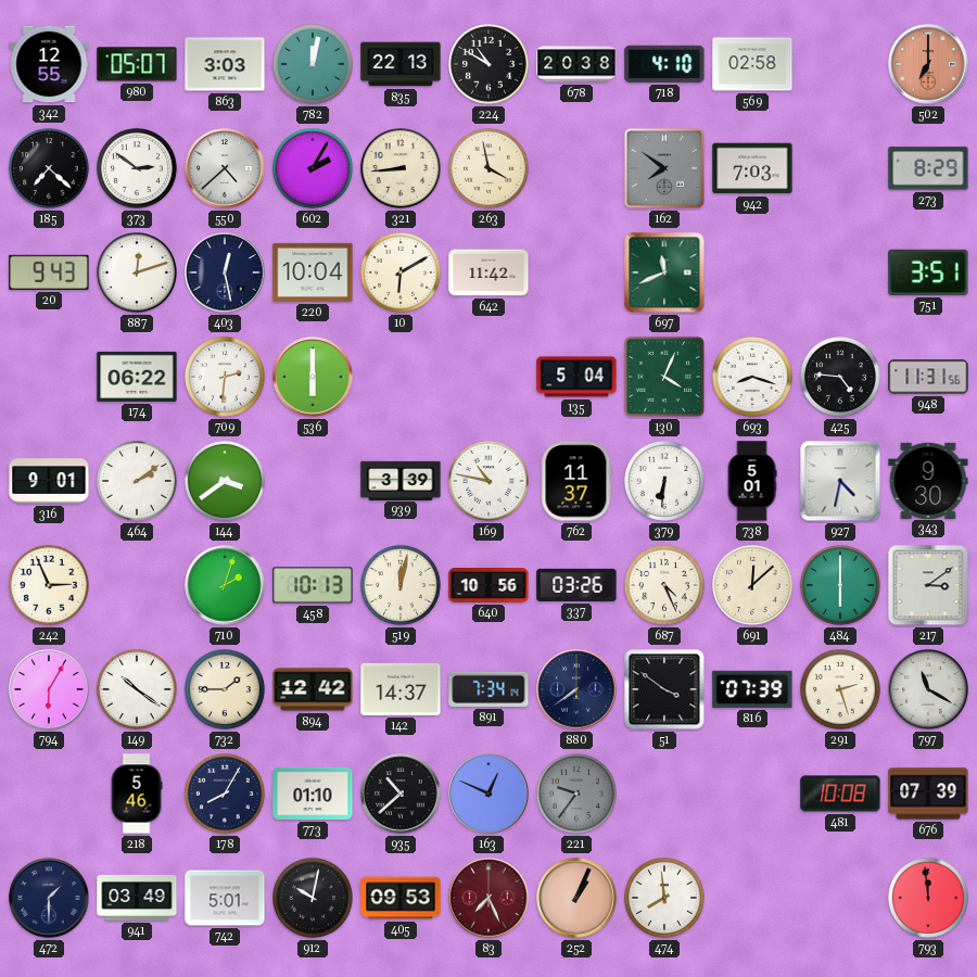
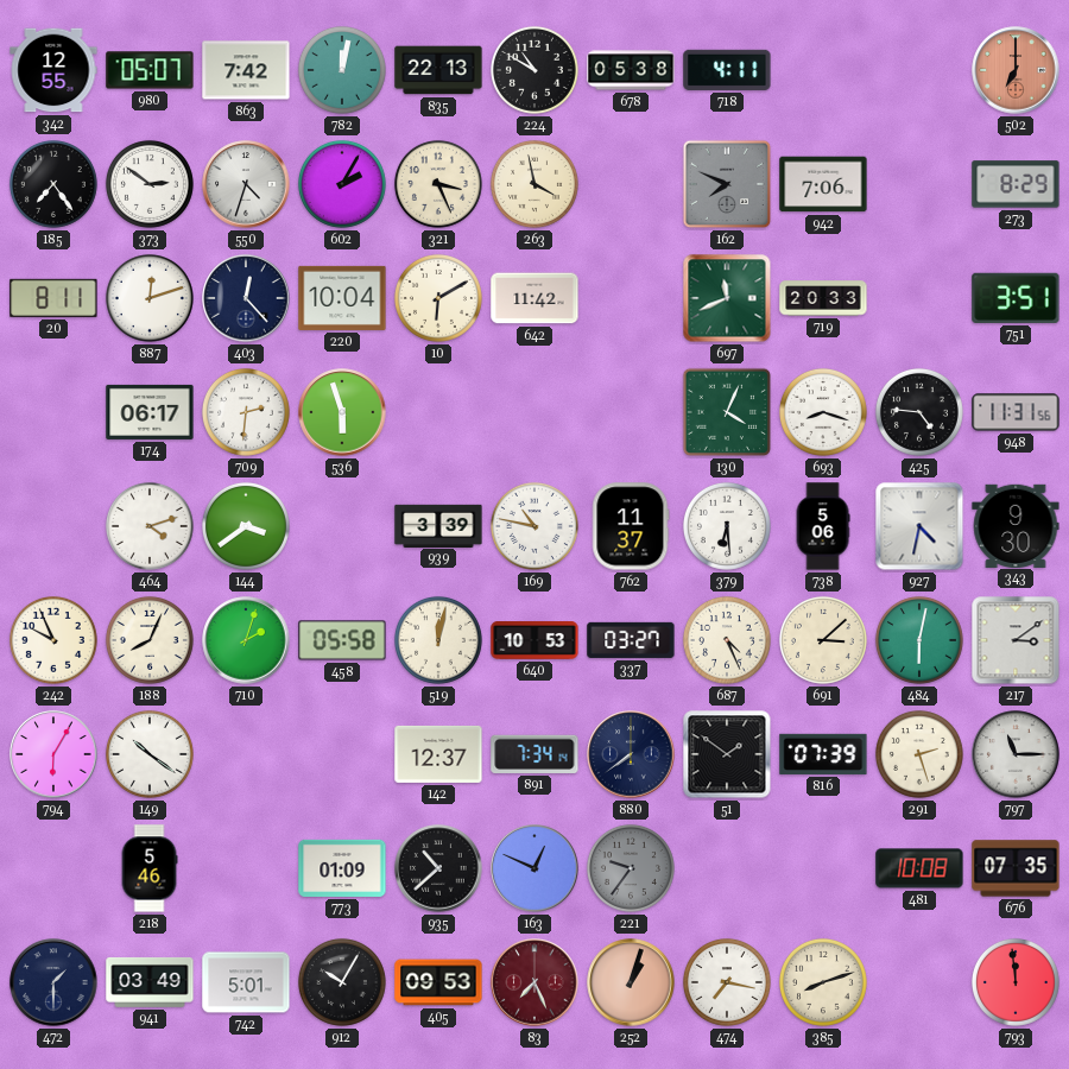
863: 3:03 -> 7:42 (246, 70)
678: 20:38 -> 05:38 (631, 70)
718: 4:10 -> 4:11 (727, 70)
569: 02:58 -> none (752, 64)
185: 7:22 -> 7:24 (53, 184)
550: 4:38 -> 4:33 (246, 184)
321: 8:44 -> 3:26 (438, 184)
162: 7:51 -> 7:49 (727, 184)
942: 7:03 -> 7:06 (823, 184)
20: 9:43 -> 8:11 (53, 298)
403: 12:28 -> 12:23 (246, 298)
719: none -> 20:33 (823, 298)
174: 06:22 -> 06:17 (150, 412)
536: 6:00 -> 5:57 (342, 412)
135: 5:04 -> none (576, 377)
316: 9:01 -> none (49, 481)
464: 2:09 -> 4:12 (150, 526)
379: 6:31 -> 6:29 (727, 526)
738: 5:01 -> 5:06 (823, 526)
242: 2:56 -> 9:56 (53, 640)
188: none -> 8:04 (150, 640)
458: 10:13 -> 05:58 (342, 640)
640: 10:56 -> 10:53 (534, 640)
337: 03:26 -> 03:27 (631, 640)
691: 12:08 -> 3:08 (823, 640)
484: 6:00 -> 6:02 (919, 640)
732: 1:45 -> none (225, 689)
894: 12:42 -> none (313, 689)
142: 14:37 -> 12:37 (438, 754)
51: 3:51 -> 1:51 (727, 754)
797: 11:20 -> 11:15 (1016, 754)
178: 8:05 -> none (225, 794)
773: 01:10 -> 01:09 (342, 868)
676: 07:39 -> 07:35 (1016, 868)
912: 10:02 -> 10:05 (342, 982)
252: 1:04 -> 1:03 (631, 982)
474: 7:59 -> 7:17 (727, 982)
385: none -> 8:12 (823, 982)
